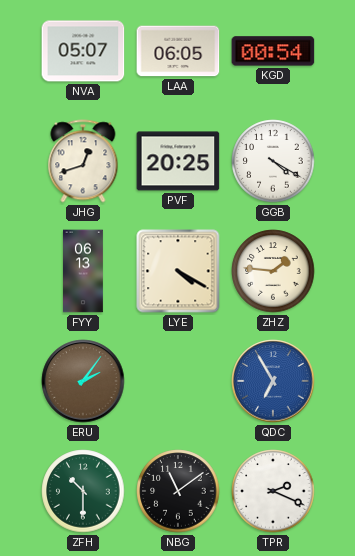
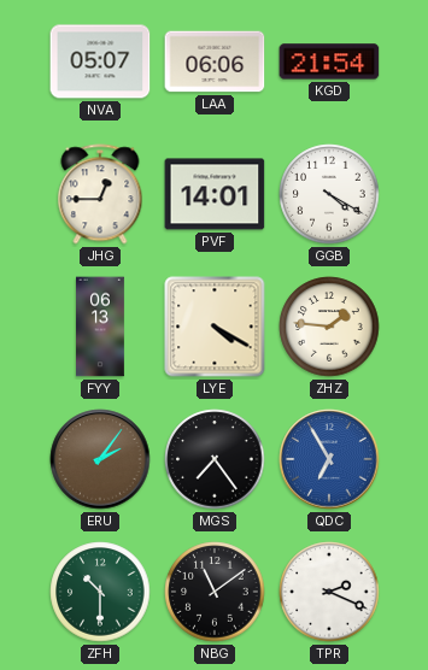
LAA: 06:05 -> 06:06 (215, 61)
KGD: 00:54 -> 21:54 (329, 61)
JHG: 12:42 -> 12:45 (100, 194)
PVF: 20:25 -> 14:01 (215, 194)
MGS: none -> 7:24 (215, 459)
